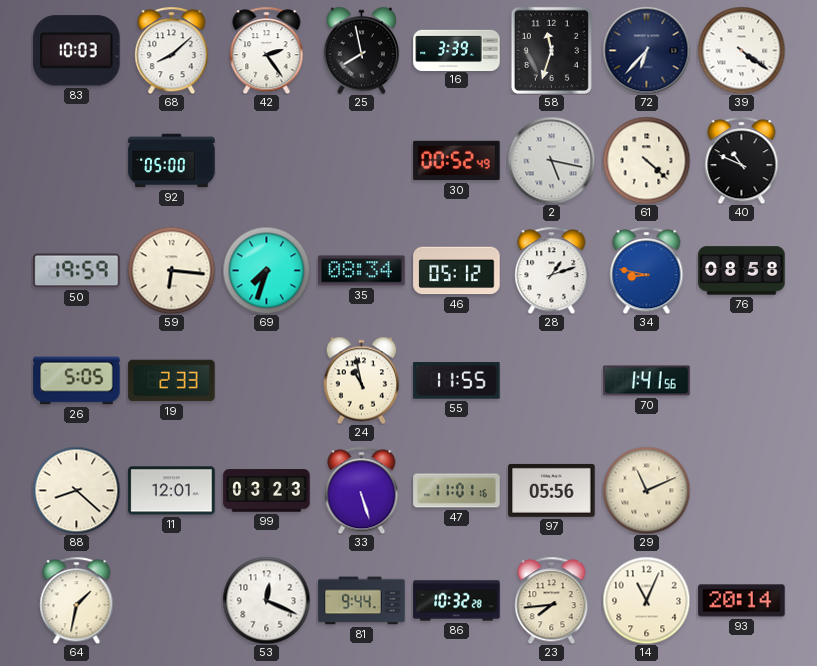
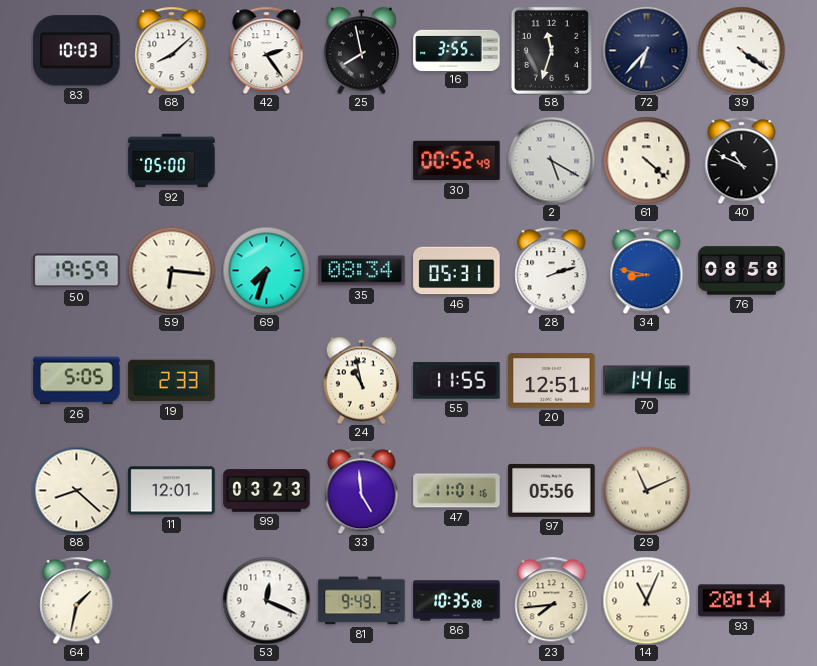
16: 3:39 -> 3:55 (457, 50)
2: 5:17 -> 5:20 (551, 160)
46: 05:12 -> 05:31 (457, 271)
28: 1:12 -> 2:12 (552, 270)
20: none -> 12:51 (552, 381)
33: 5:27 -> 4:59 (362, 490)
81: 9:44 -> 9:49 (362, 601)
86: 10:32 -> 10:35 (457, 601)
